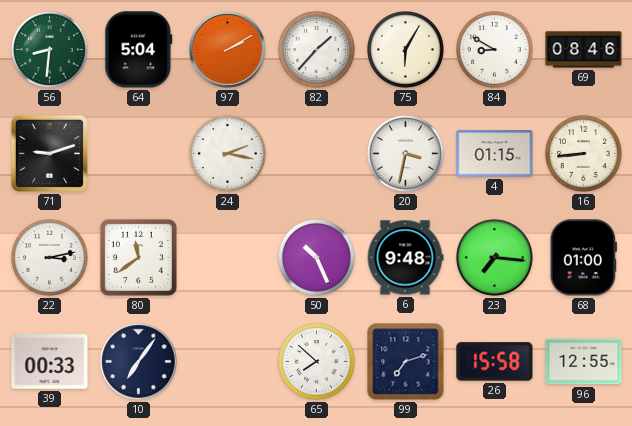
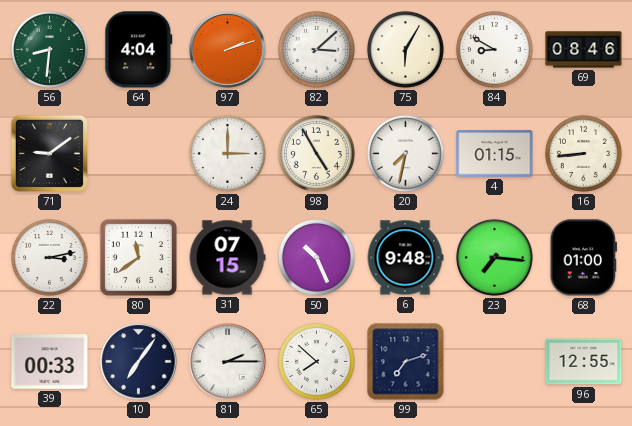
64: 5:04 -> 4:04 (139, 50)
97: 2:10 -> 2:12 (228, 50)
82: 1:37 -> 3:08 (316, 49)
71: 9:12 -> 9:09 (49, 153)
24: 2:17 -> 3:00 (227, 153)
98: none -> 4:55 (316, 153)
20: 3:32 -> 7:32 (405, 153)
31: none -> 07:15 (227, 258)
81: none -> 2:15 (228, 362)
26: 15:58 -> none (495, 362)
